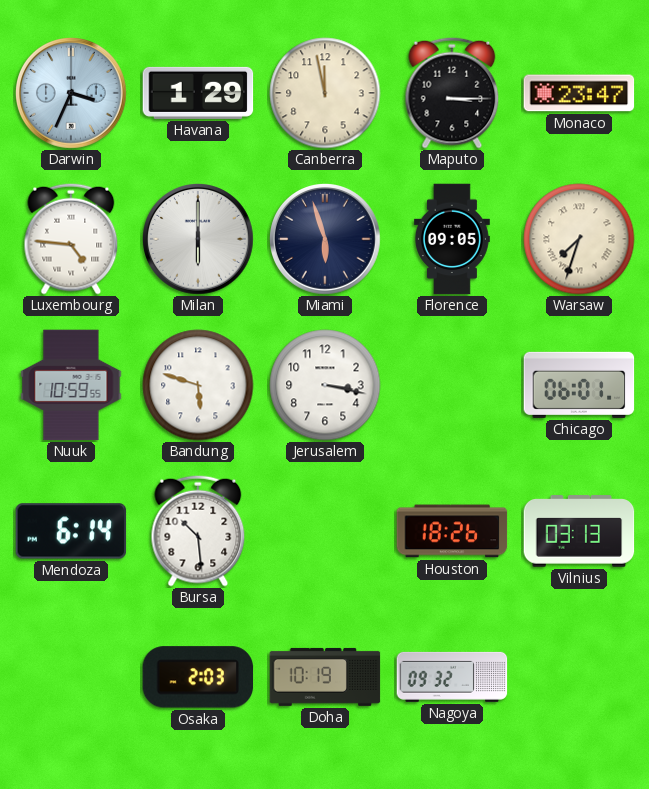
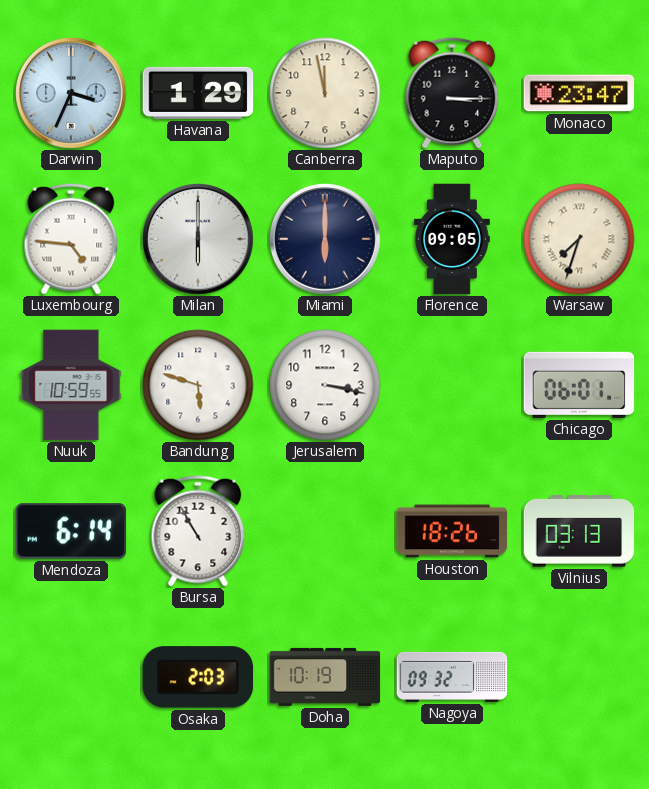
Miami: 5:57 -> 6:00 (326, 240)
Bursa: 10:29 -> 10:55 (198, 531)
